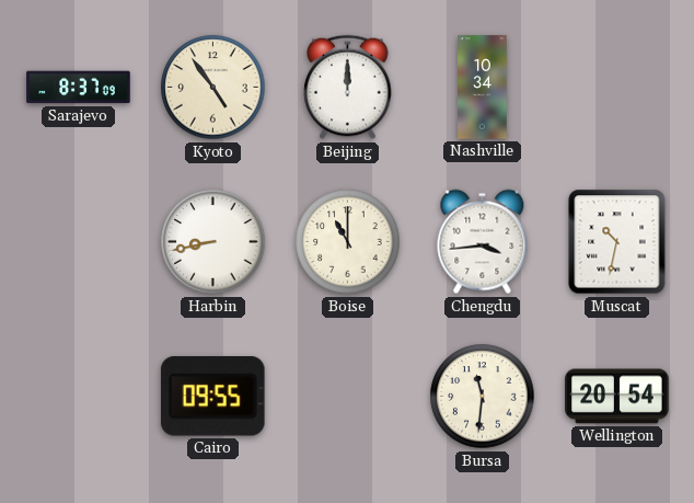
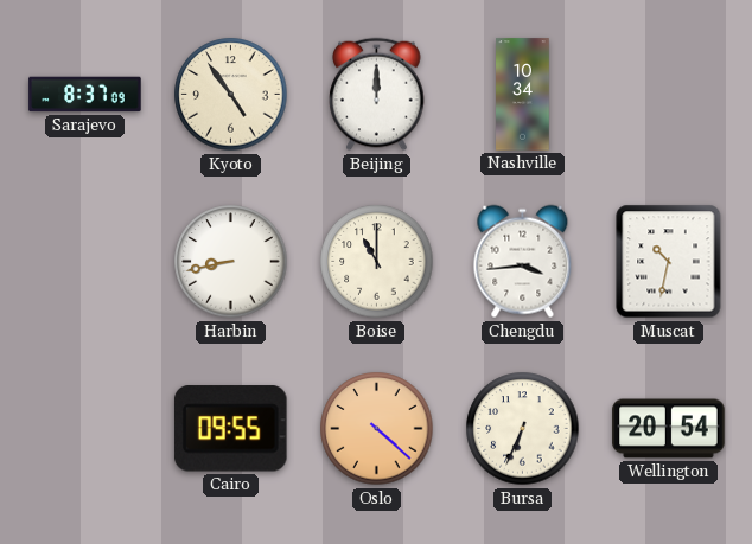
Oslo: none -> 4:22 (377, 429)
Bursa: 11:31 -> 6:34 (523, 429)
